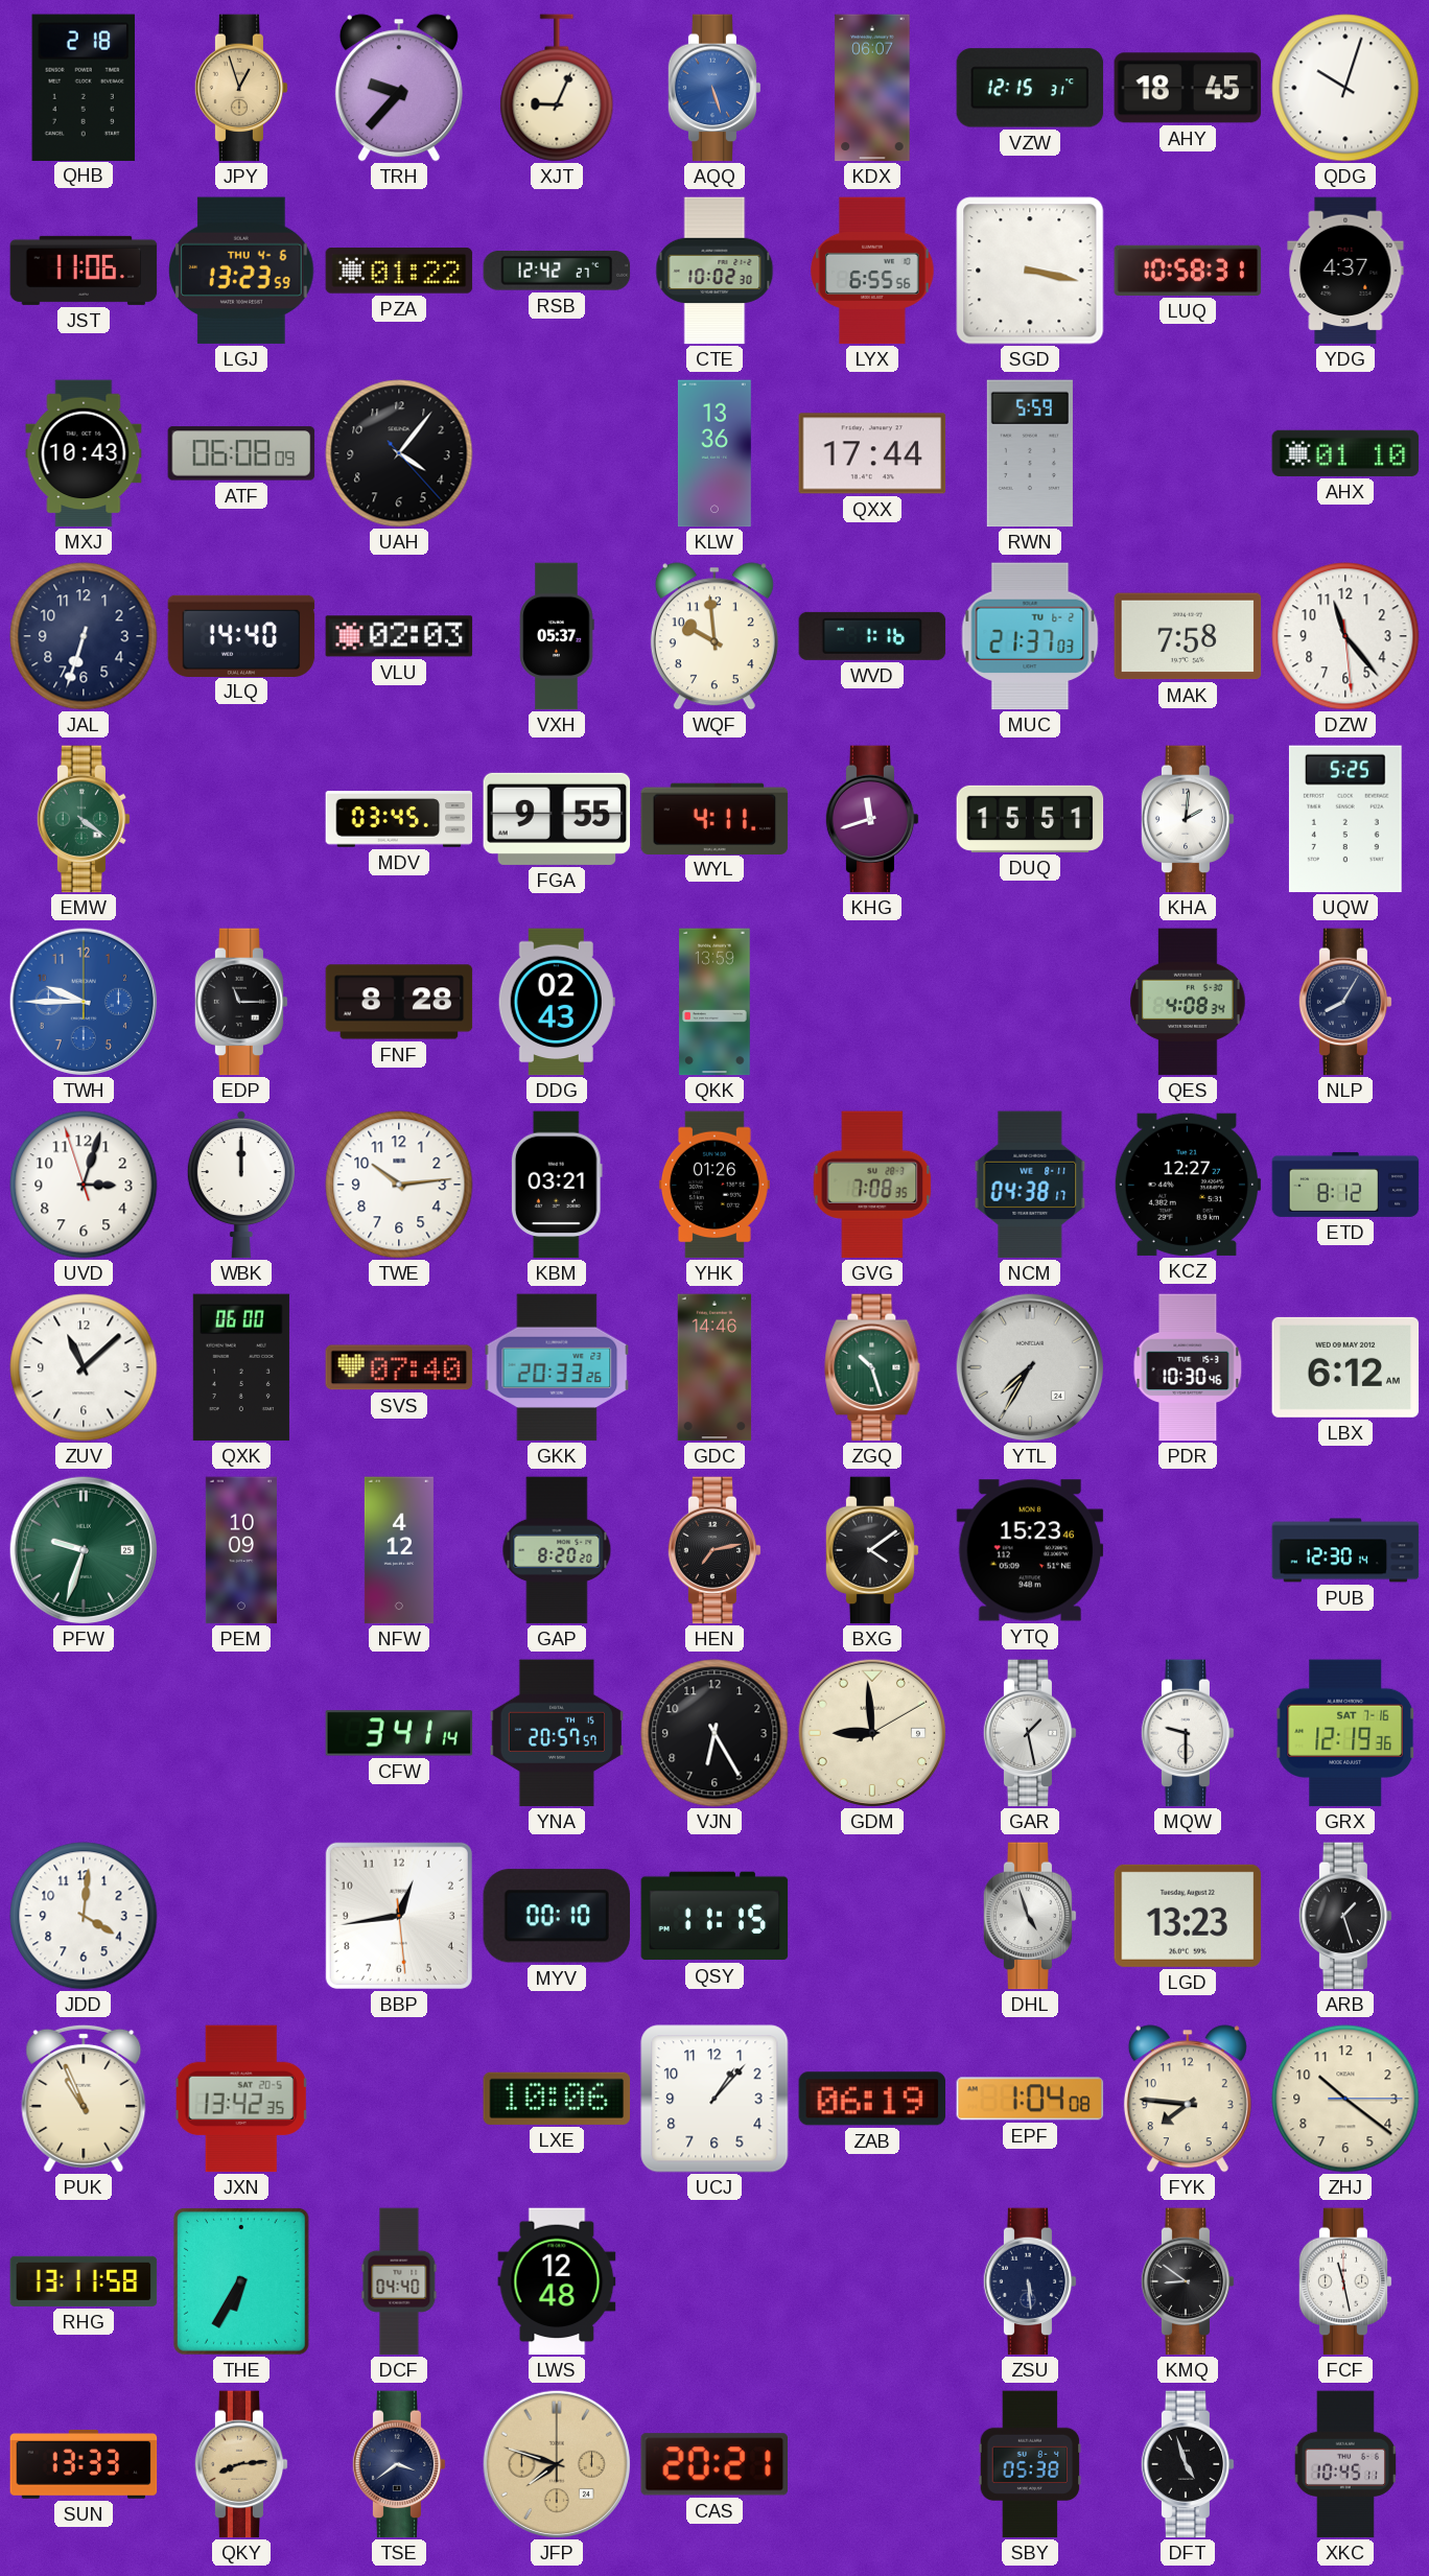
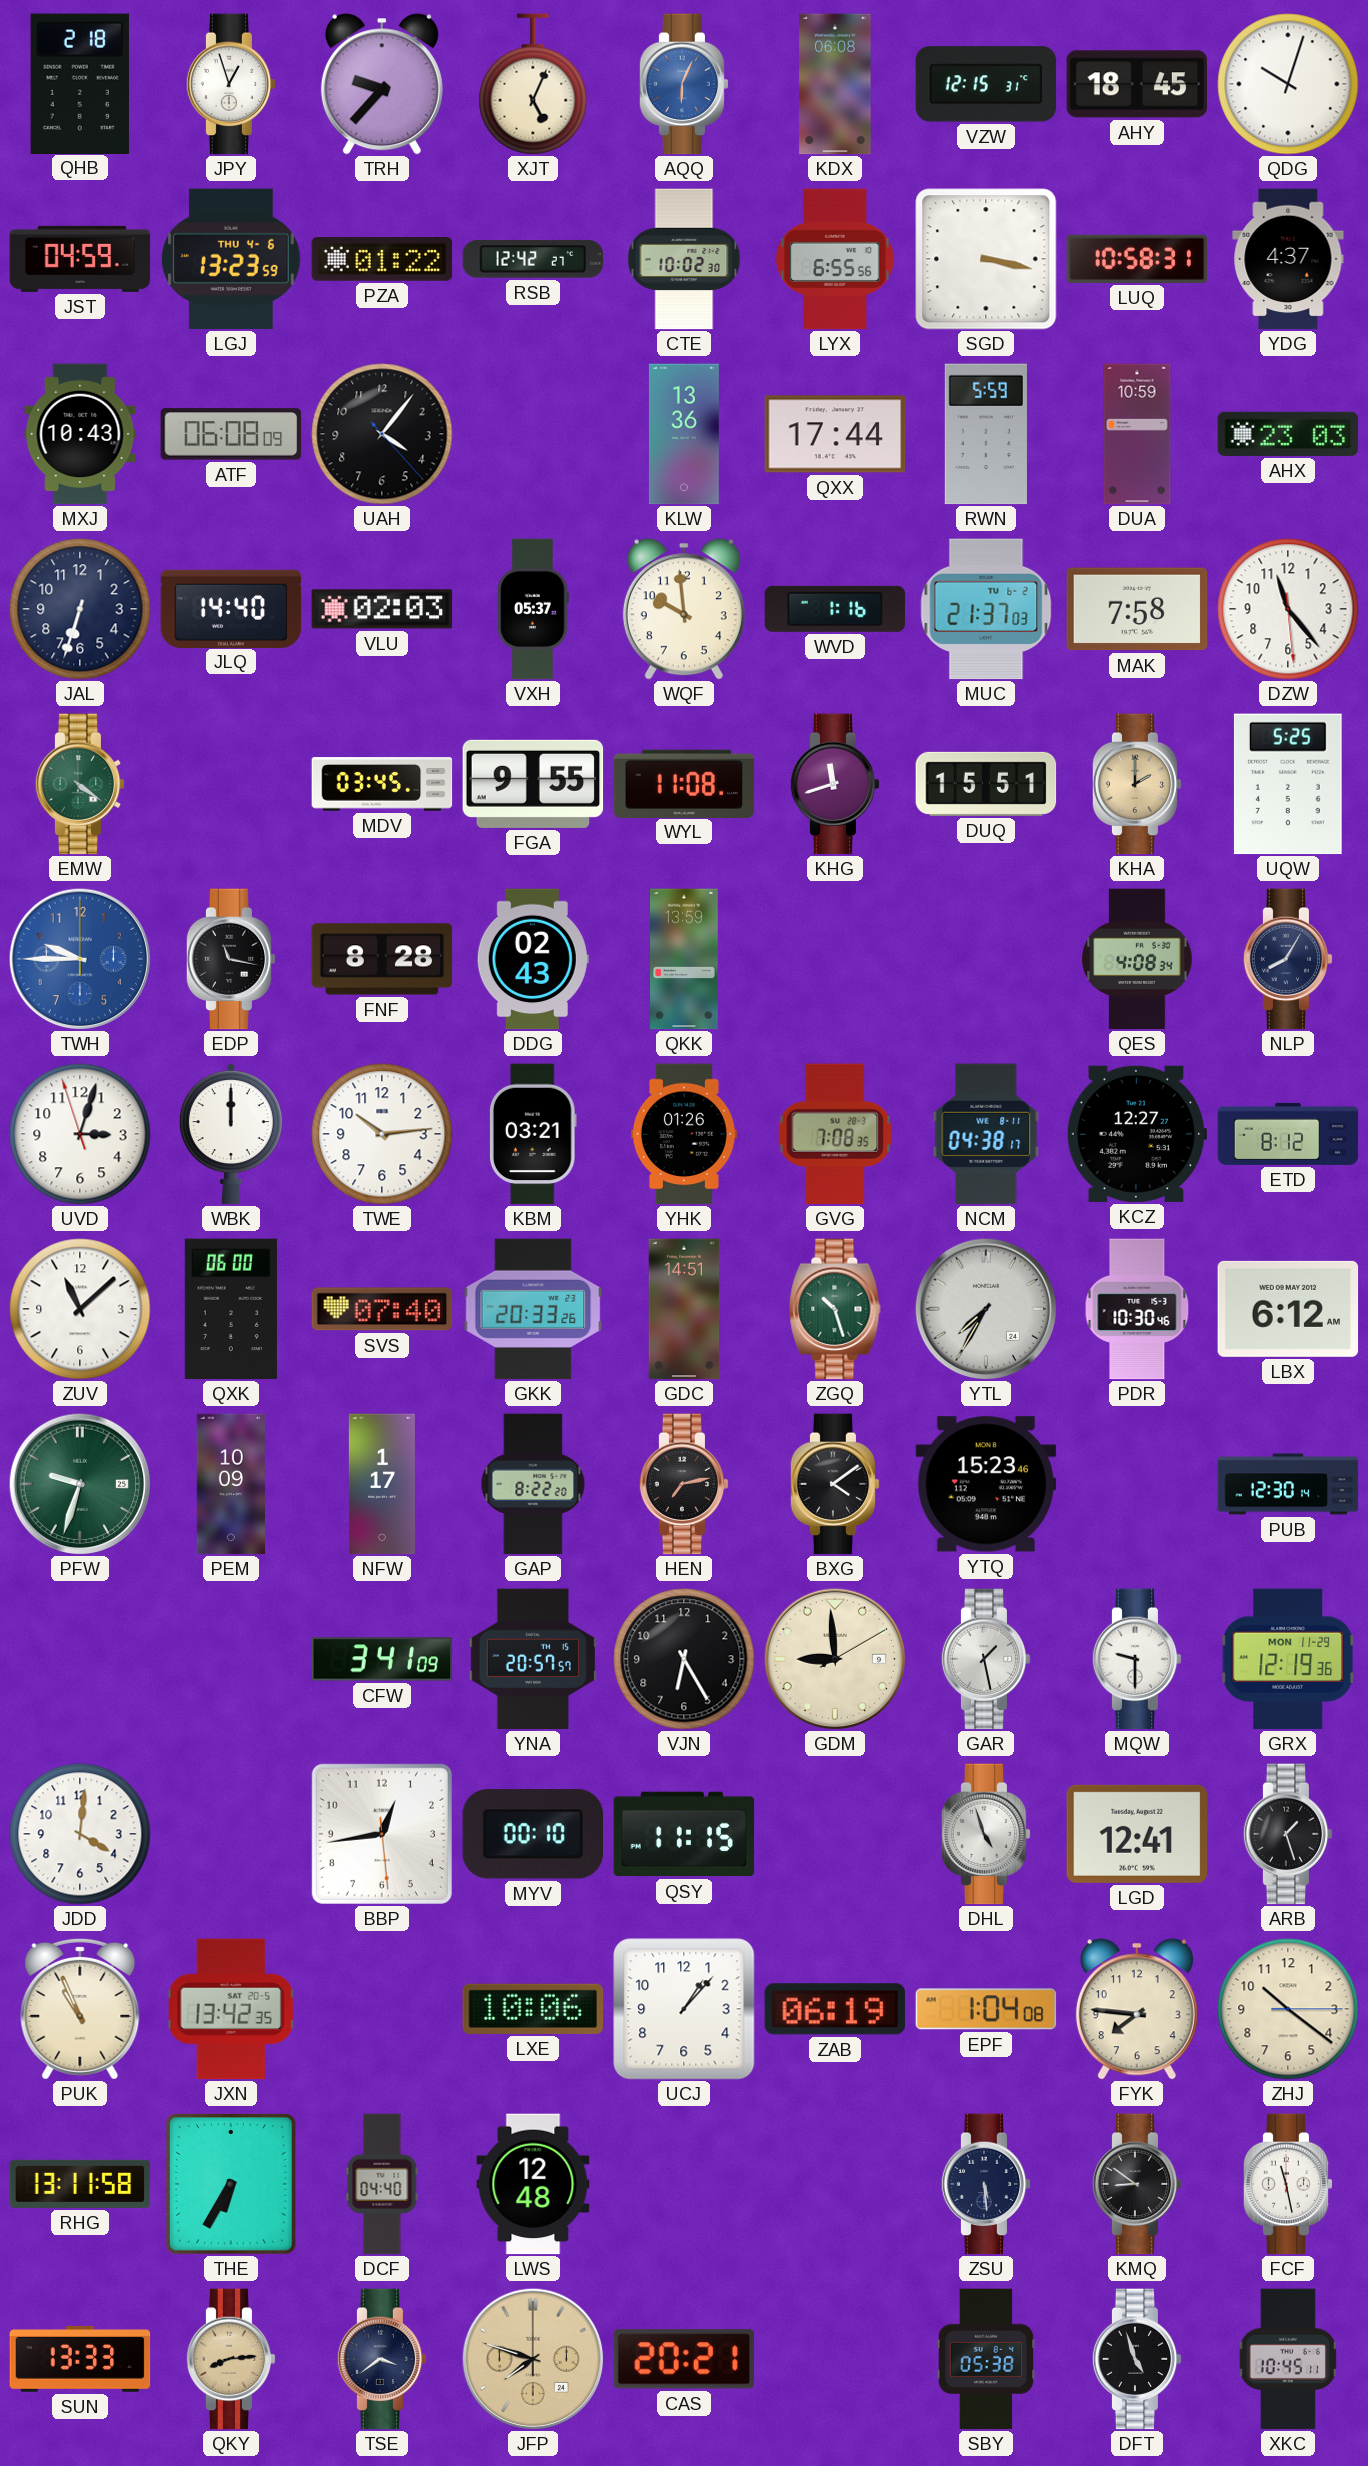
JPY dial: champagne -> white (231, 84)
XJT: 9:04 -> 5:04 (533, 84)
AQQ: 5:27 -> 6:04 (684, 84)
KDX: 06:07 -> 06:08 (835, 84)
JST: 11:06 -> 04:59 (80, 259)
DUA: none -> 10:59 (1137, 434)
AHX: 01:10 -> 23:03 (1288, 434)
WYL: 4:11 -> 11:08 (684, 783)
KHA: 2:01 -> 2:00 (1137, 784)
KHA dial: white -> champagne (1137, 784)
EDP: 11:15 -> 11:17 (231, 959)
GDC: 14:46 -> 14:51 (684, 1309)
NFW: 4:12 -> 1:17 (382, 1484)
GAP: 8:20 -> 8:22 (533, 1484)
CFW: 3:41:14 -> 3:41:09 (382, 1659)
GRX date: SAT 7-16 -> MON 11-29 (1288, 1659)
LGD: 13:23 -> 12:41 (1137, 1834)
